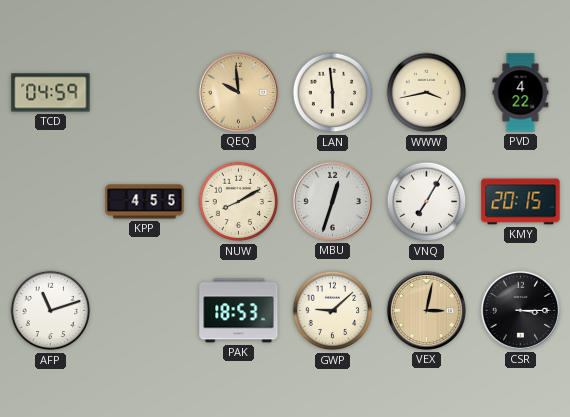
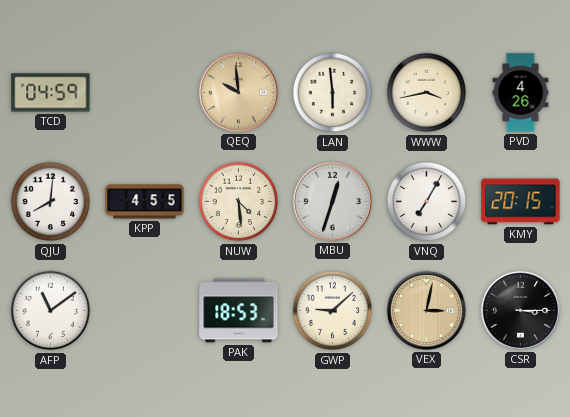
PVD: 4:22 -> 4:26 (521, 93)
QJU: none -> 8:01 (51, 202)
NUW: 8:10 -> 4:29 (239, 202)
AFP: 11:12 -> 11:09 (51, 311)
